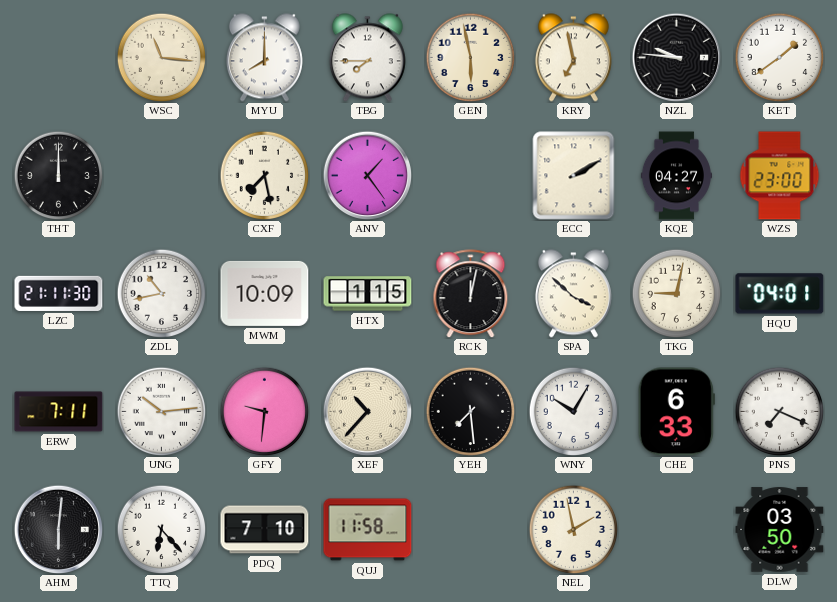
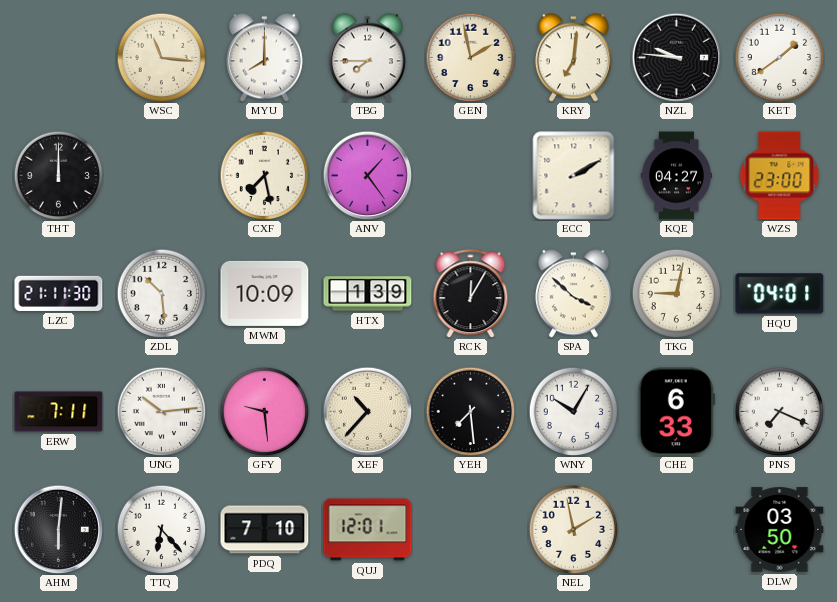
GEN: 5:58 -> 1:58 (470, 57)
KRY: 6:58 -> 7:01 (573, 58)
ZDL: 10:43 -> 10:29 (161, 293)
HTX: 1:15 -> 1:39 (368, 294)
RCK: 12:02 -> 12:05 (471, 294)
GFY: 9:31 -> 9:29 (264, 411)
QUJ: 11:58 -> 12:01 (368, 530)
